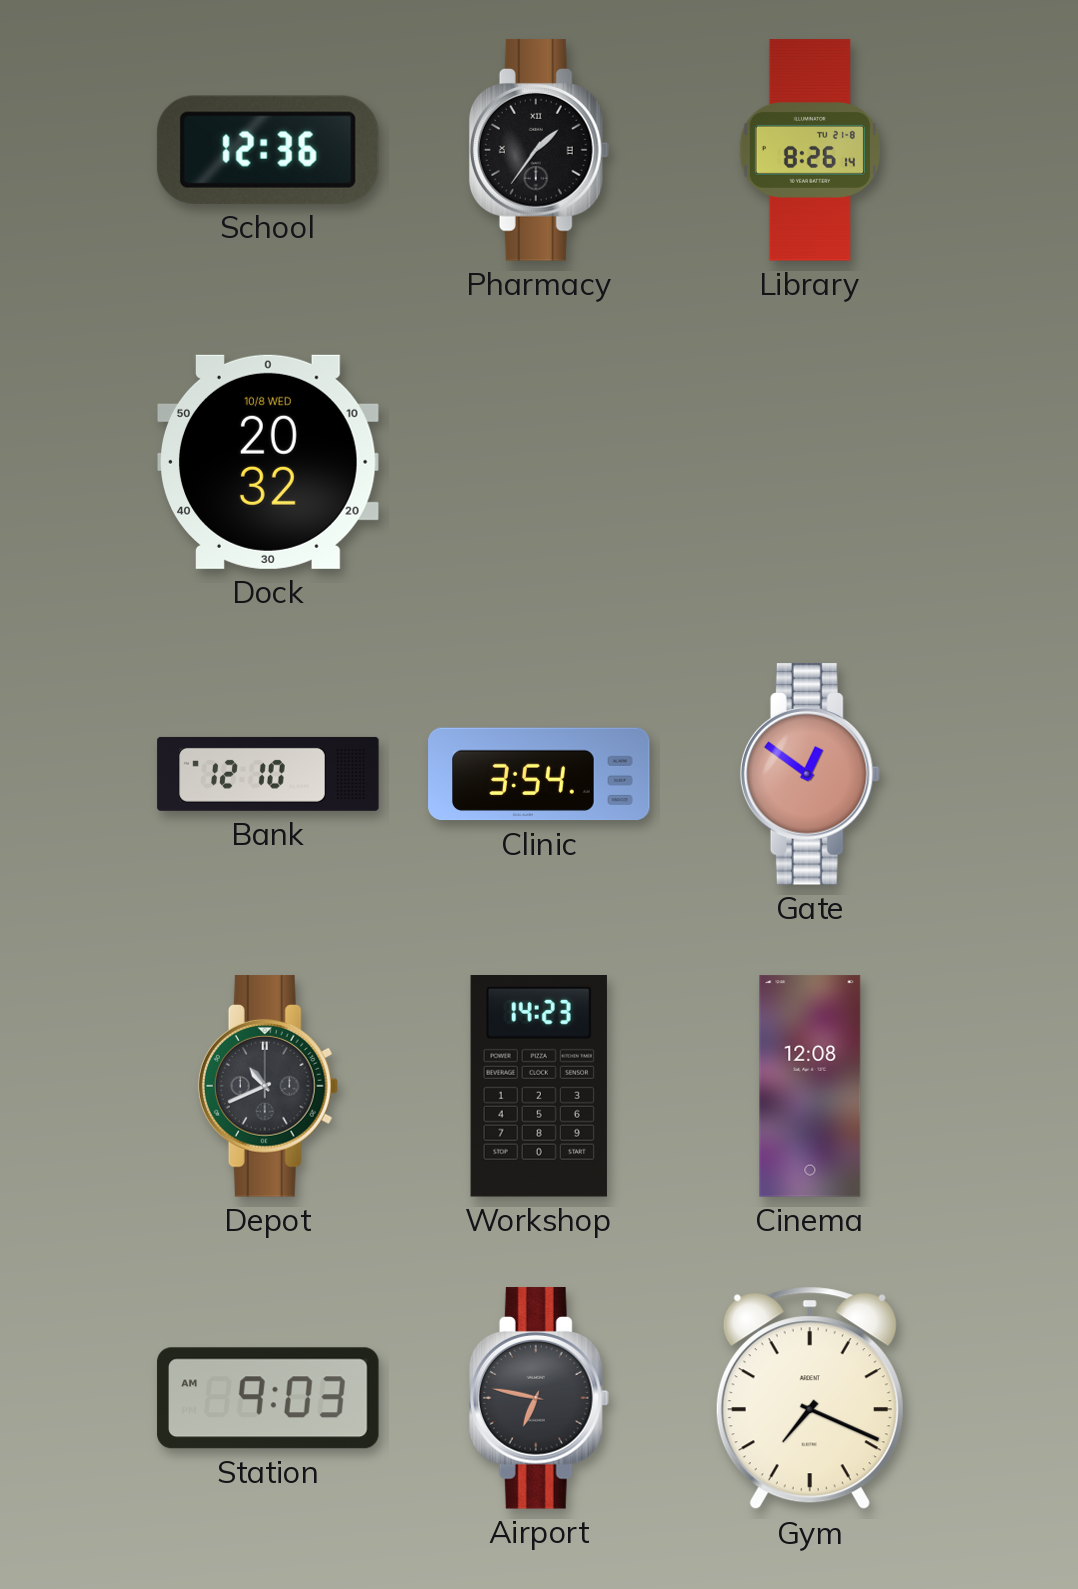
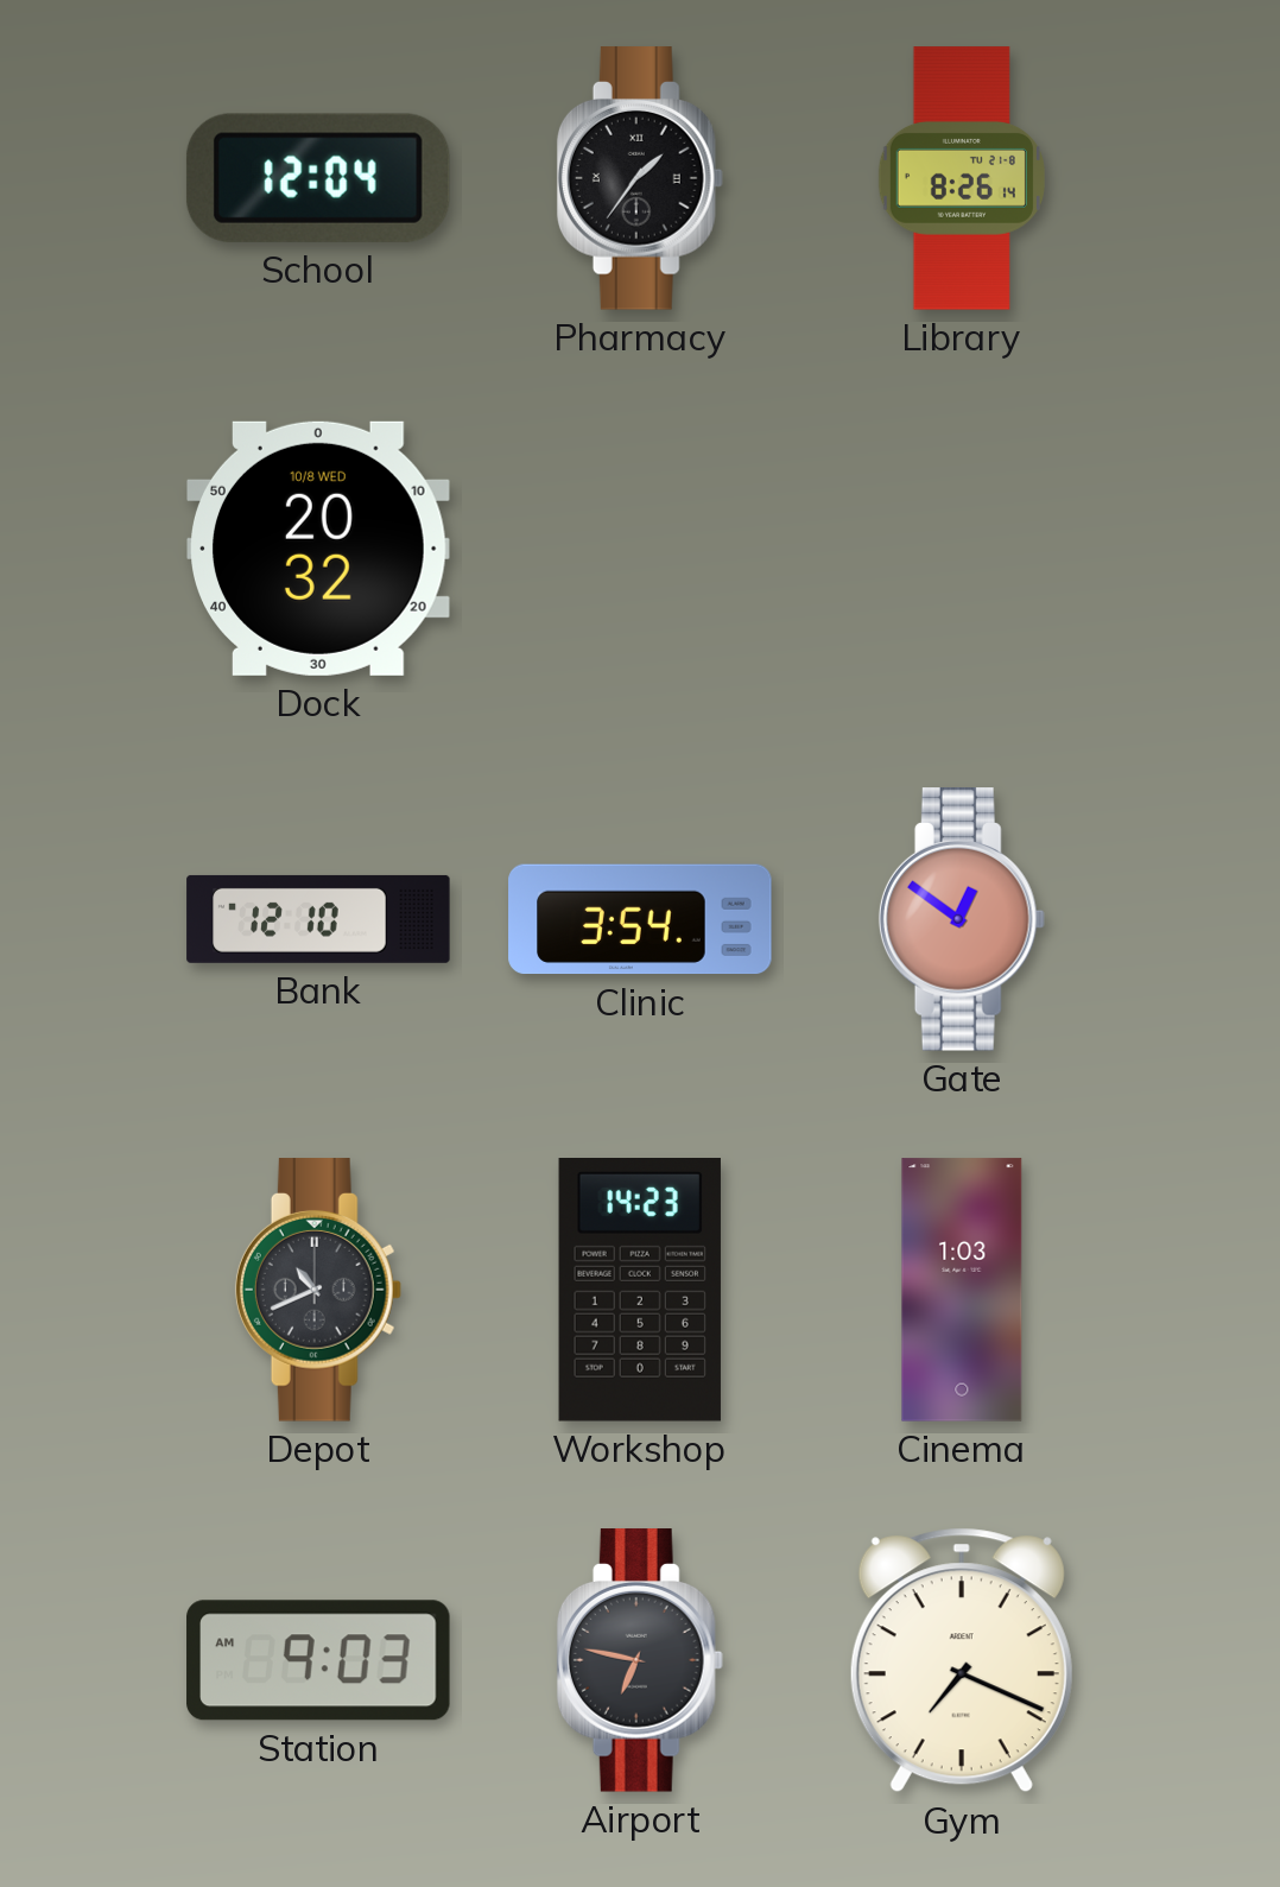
School: 12:36 -> 12:04 (318, 178)
Cinema: 12:08 -> 1:03 (962, 1290)
